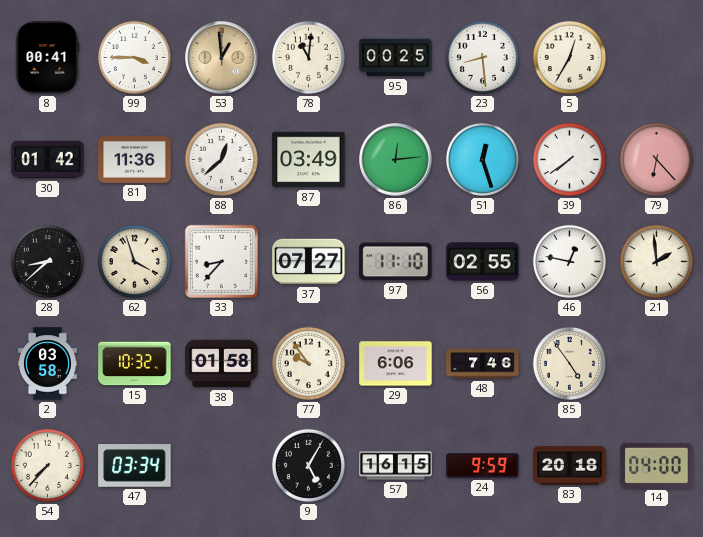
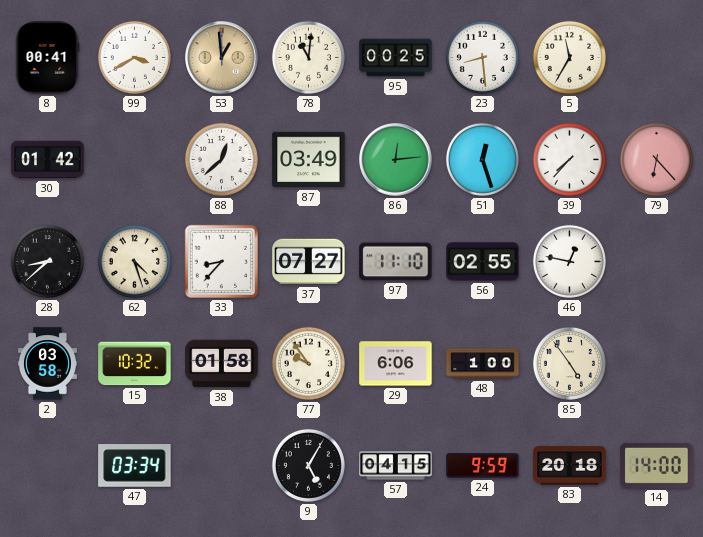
99: 3:45 -> 3:40 (134, 57)
5: 12:35 -> 11:35 (569, 57)
81: 11:36 -> none (135, 160)
39: 7:39 -> 7:37 (569, 159)
62: 3:57 -> 4:27 (134, 261)
21: 1:59 -> none (656, 261)
48: 7:46 -> 1:00 (483, 364)
54: 7:37 -> none (47, 465)
57: 16:15 -> 04:15 (396, 466)
14: 04:00 -> 14:00 (657, 465)
